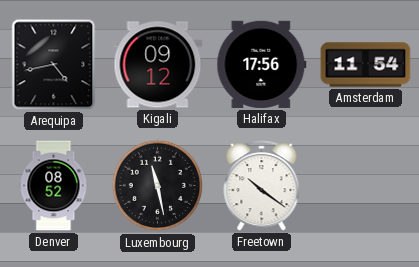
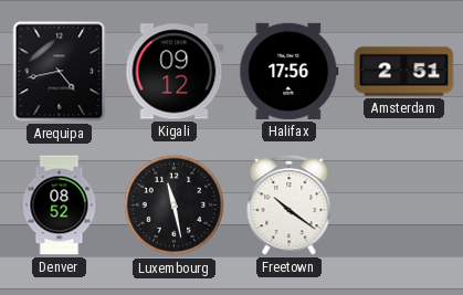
Amsterdam: 11:54 -> 2:51 (404, 72)
